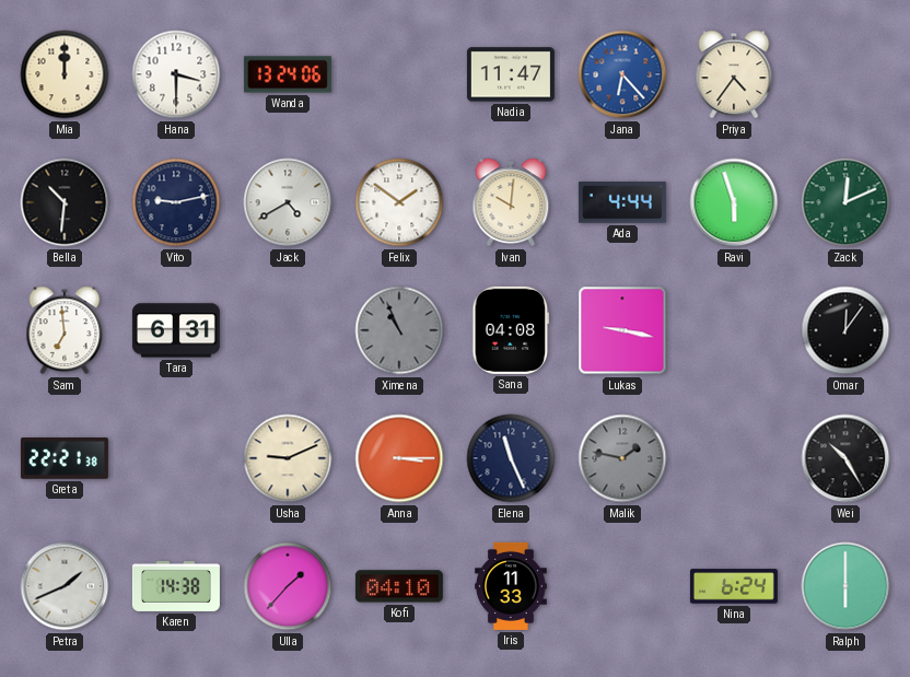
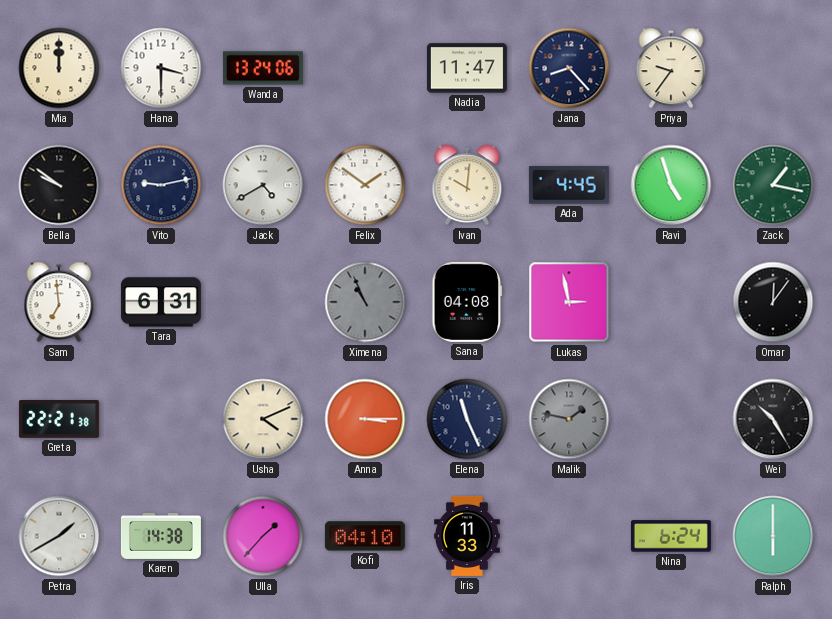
Jana: 6:23 -> 8:23 (569, 68)
Jana dial: blue -> navy (569, 68)
Priya: 4:36 -> 9:36 (671, 68)
Bella: 10:31 -> 9:51 (59, 185)
Ada: 4:44 -> 4:45 (569, 185)
Ravi: 5:57 -> 4:57 (671, 185)
Zack: 12:11 -> 1:17 (773, 185)
Lukas: 9:17 -> 2:58 (569, 302)
Usha: 9:11 -> 4:11 (263, 419)
Petra: 1:41 -> 1:40 (59, 536)
